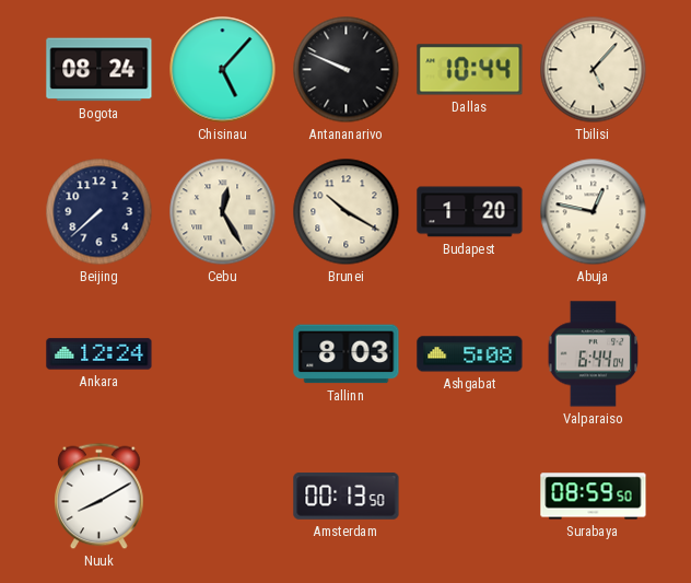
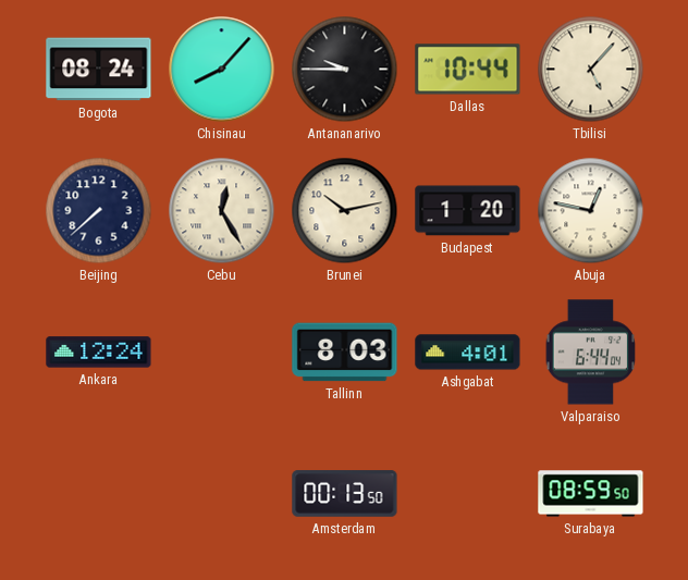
Chisinau: 5:07 -> 8:07 (222, 70)
Antananarivo: 9:49 -> 9:45 (345, 70)
Brunei: 10:20 -> 10:13 (345, 211)
Ashgabat: 5:08 -> 4:01 (468, 353)
Nuuk: 8:10 -> none (99, 497)
